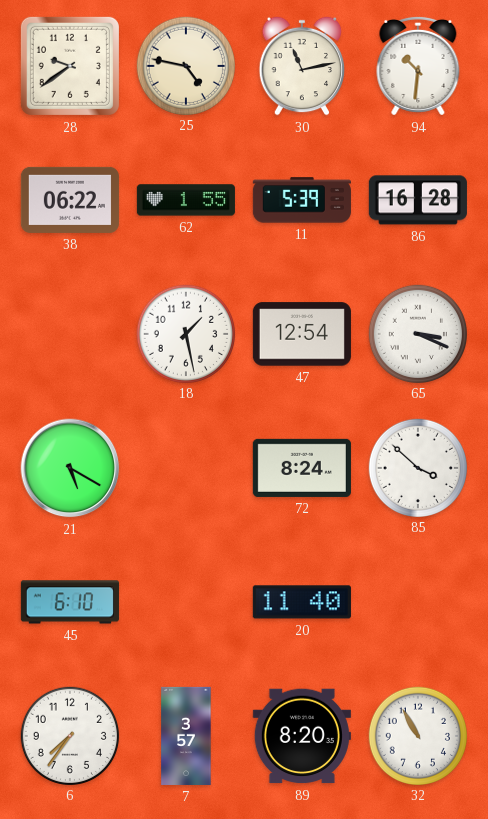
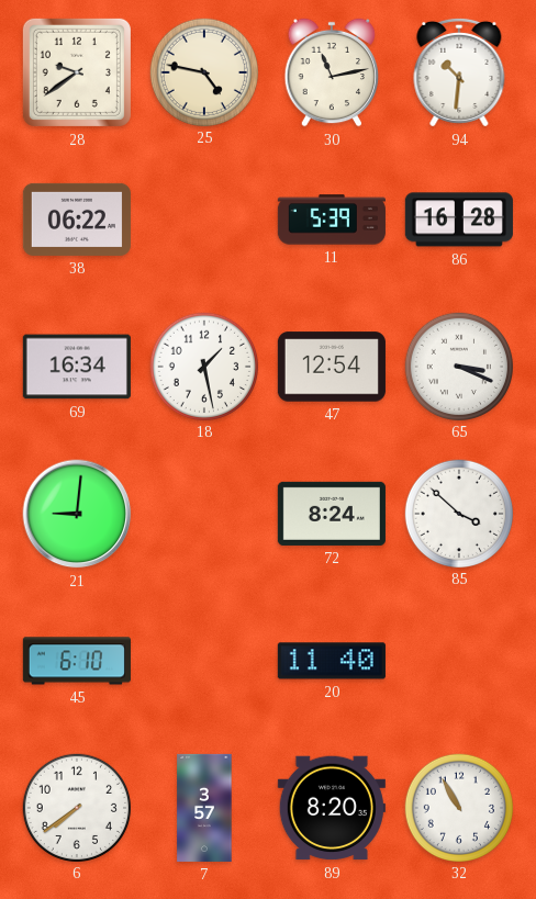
62: 1:55 -> none (186, 200)
69: none -> 16:34 (77, 367)
21: 5:20 -> 9:01 (77, 514)
6: 7:36 -> 7:39 (76, 807)
